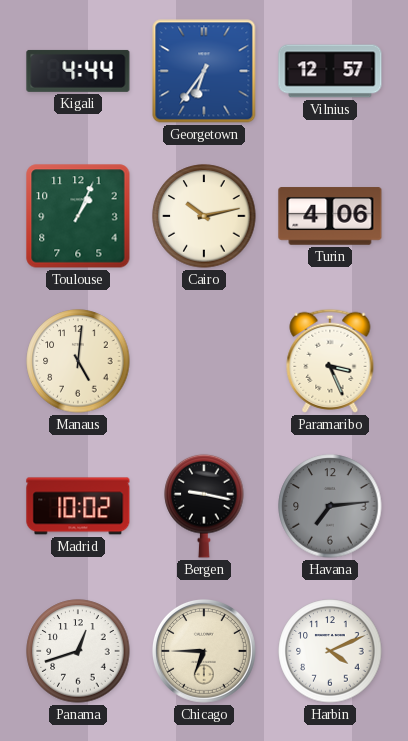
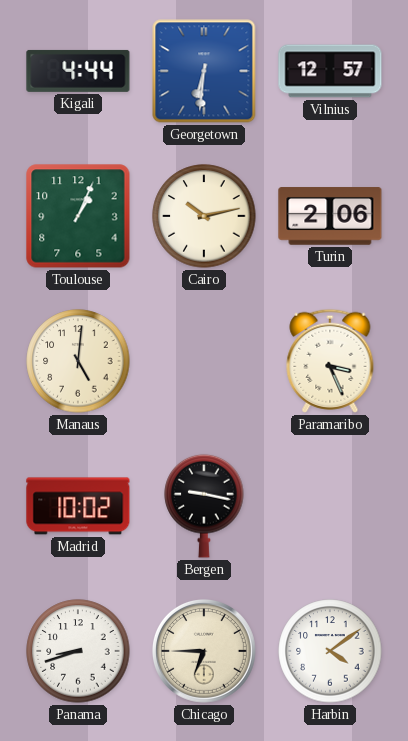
Georgetown: 6:36 -> 6:31 (204, 71)
Turin: 4:06 -> 2:06 (330, 216)
Havana: 7:14 -> none (330, 506)
Panama: 12:42 -> 8:42 (78, 651)
Harbin: 4:11 -> 4:09 (330, 651)
